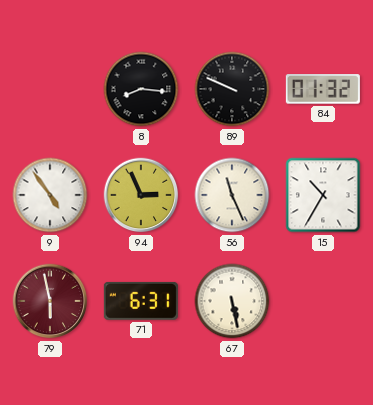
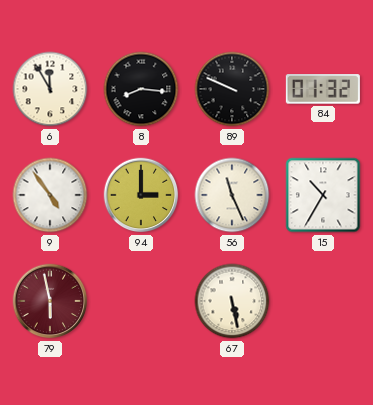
6: none -> 11:55 (50, 89)
94: 2:56 -> 3:00 (141, 195)
71: 6:31 -> none (141, 301)
